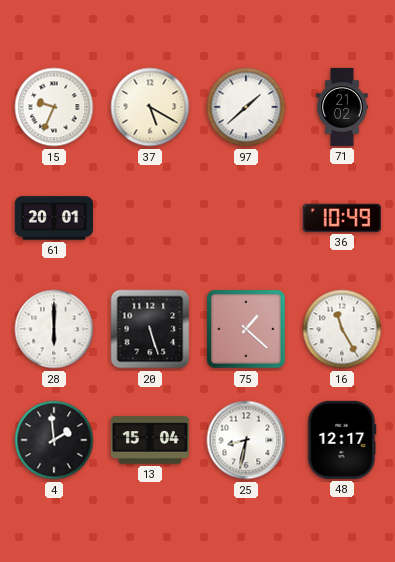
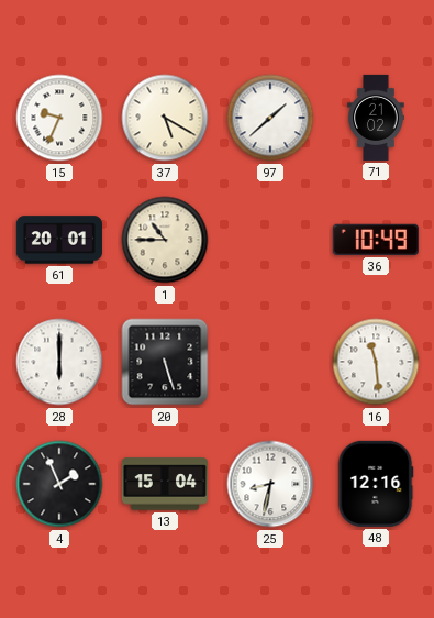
1: none -> 10:45 (165, 240)
75: 1:22 -> none (246, 329)
16: 11:25 -> 11:29 (376, 362)
4: 1:59 -> 1:56 (59, 484)
48: 12:17 -> 12:16 (376, 484)
